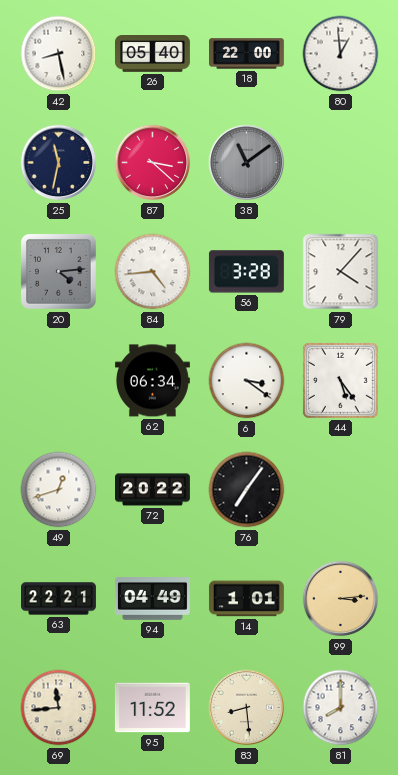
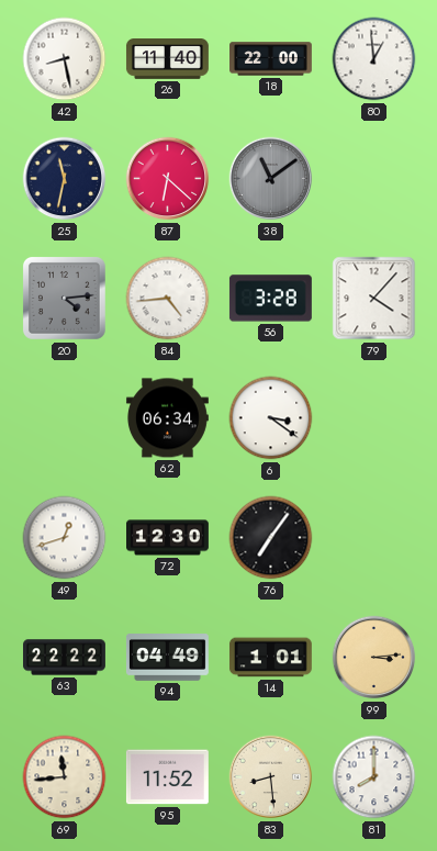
26: 05:40 -> 11:40 (167, 59)
87: 3:22 -> 6:22 (168, 179)
44: 5:24 -> none (340, 380)
72: 20:22 -> 12:30 (168, 538)
63: 22:21 -> 22:22 (65, 658)
